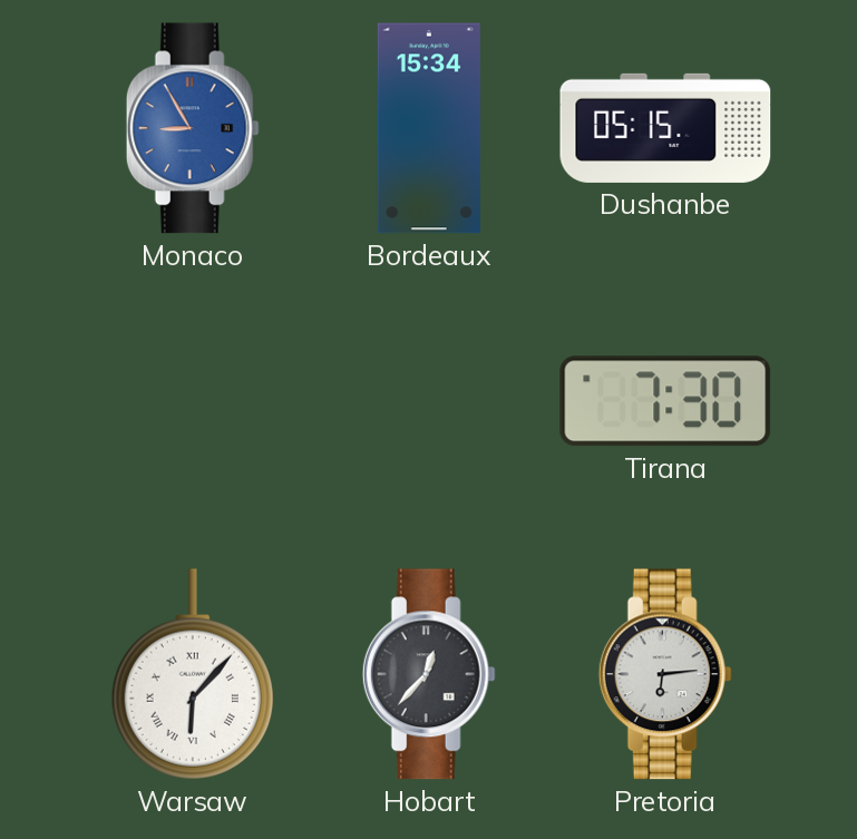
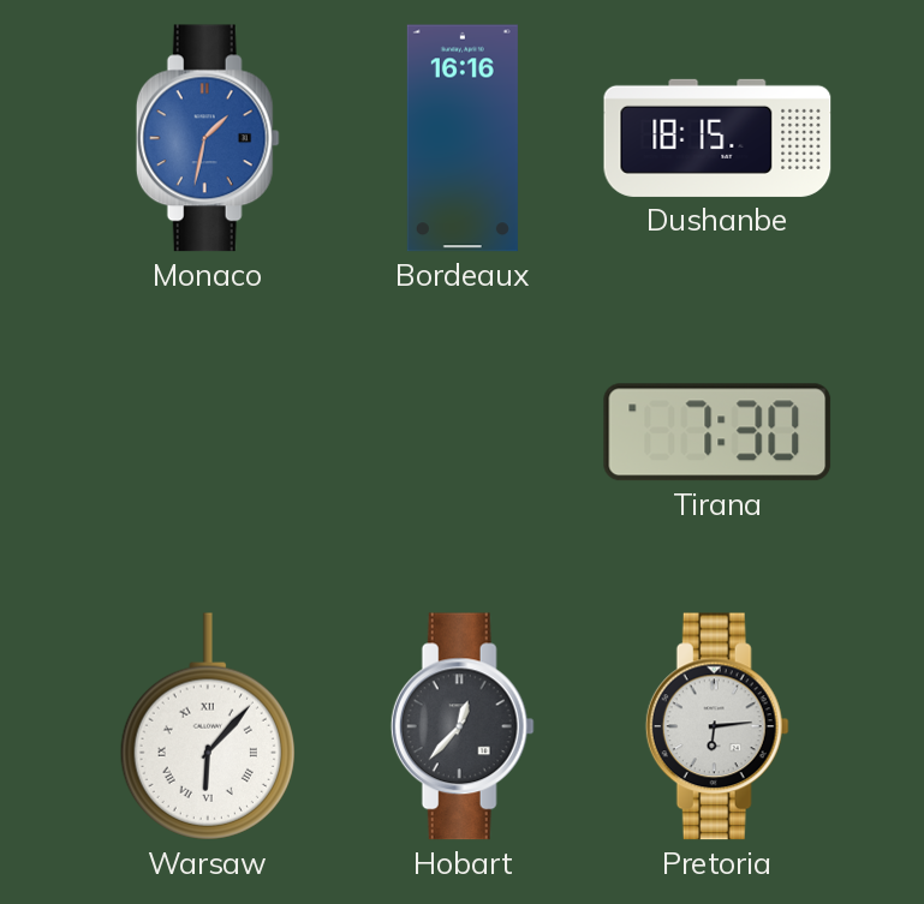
Monaco: 8:55 -> 1:32 (208, 138)
Bordeaux: 15:34 -> 16:16 (463, 138)
Dushanbe: 05:15 -> 18:15 (717, 138)
